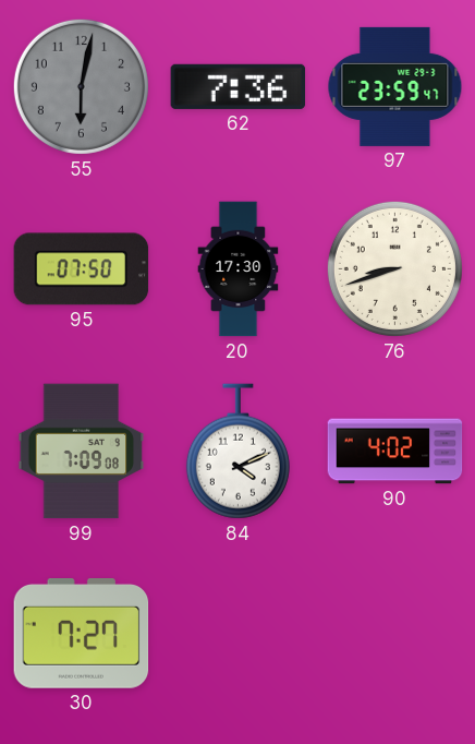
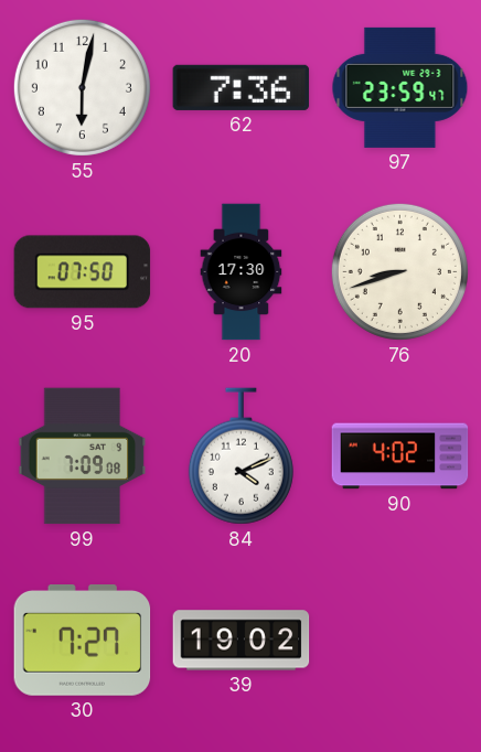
55 dial: grey -> white (82, 87)
39: none -> 19:02 (242, 641)
